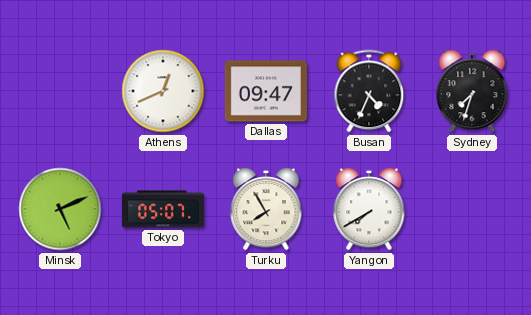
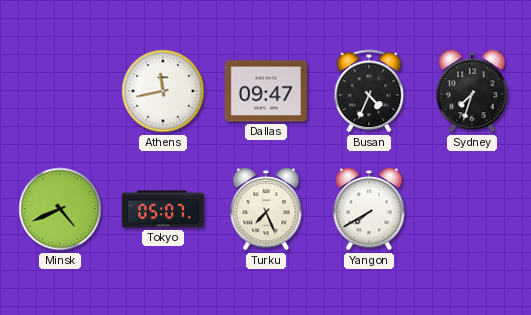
Athens: 12:41 -> 11:43 (163, 91)
Minsk: 5:11 -> 4:41 (60, 209)
Turku: 7:55 -> 7:26 (266, 209)
